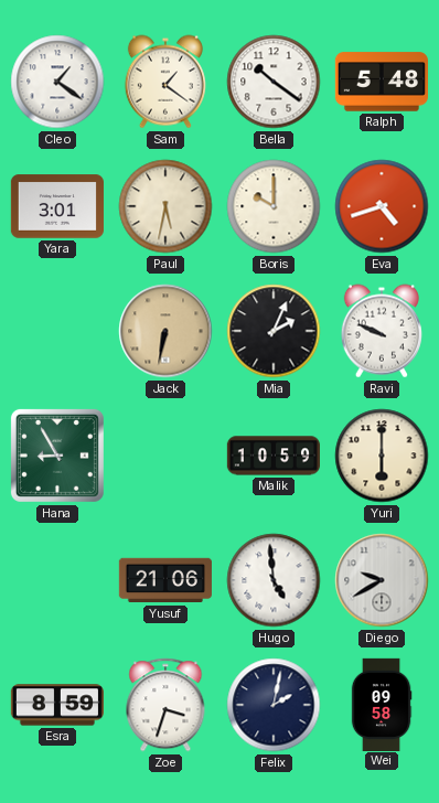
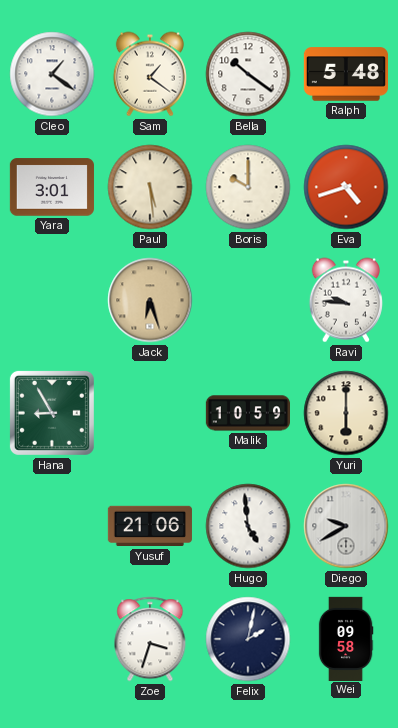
Paul: 5:32 -> 5:29 (150, 187)
Jack: 6:32 -> 6:27 (150, 300)
Mia: 2:04 -> none (274, 331)
Ravi: 9:49 -> 9:46 (346, 300)
Esra: 8:59 -> none (56, 705)
